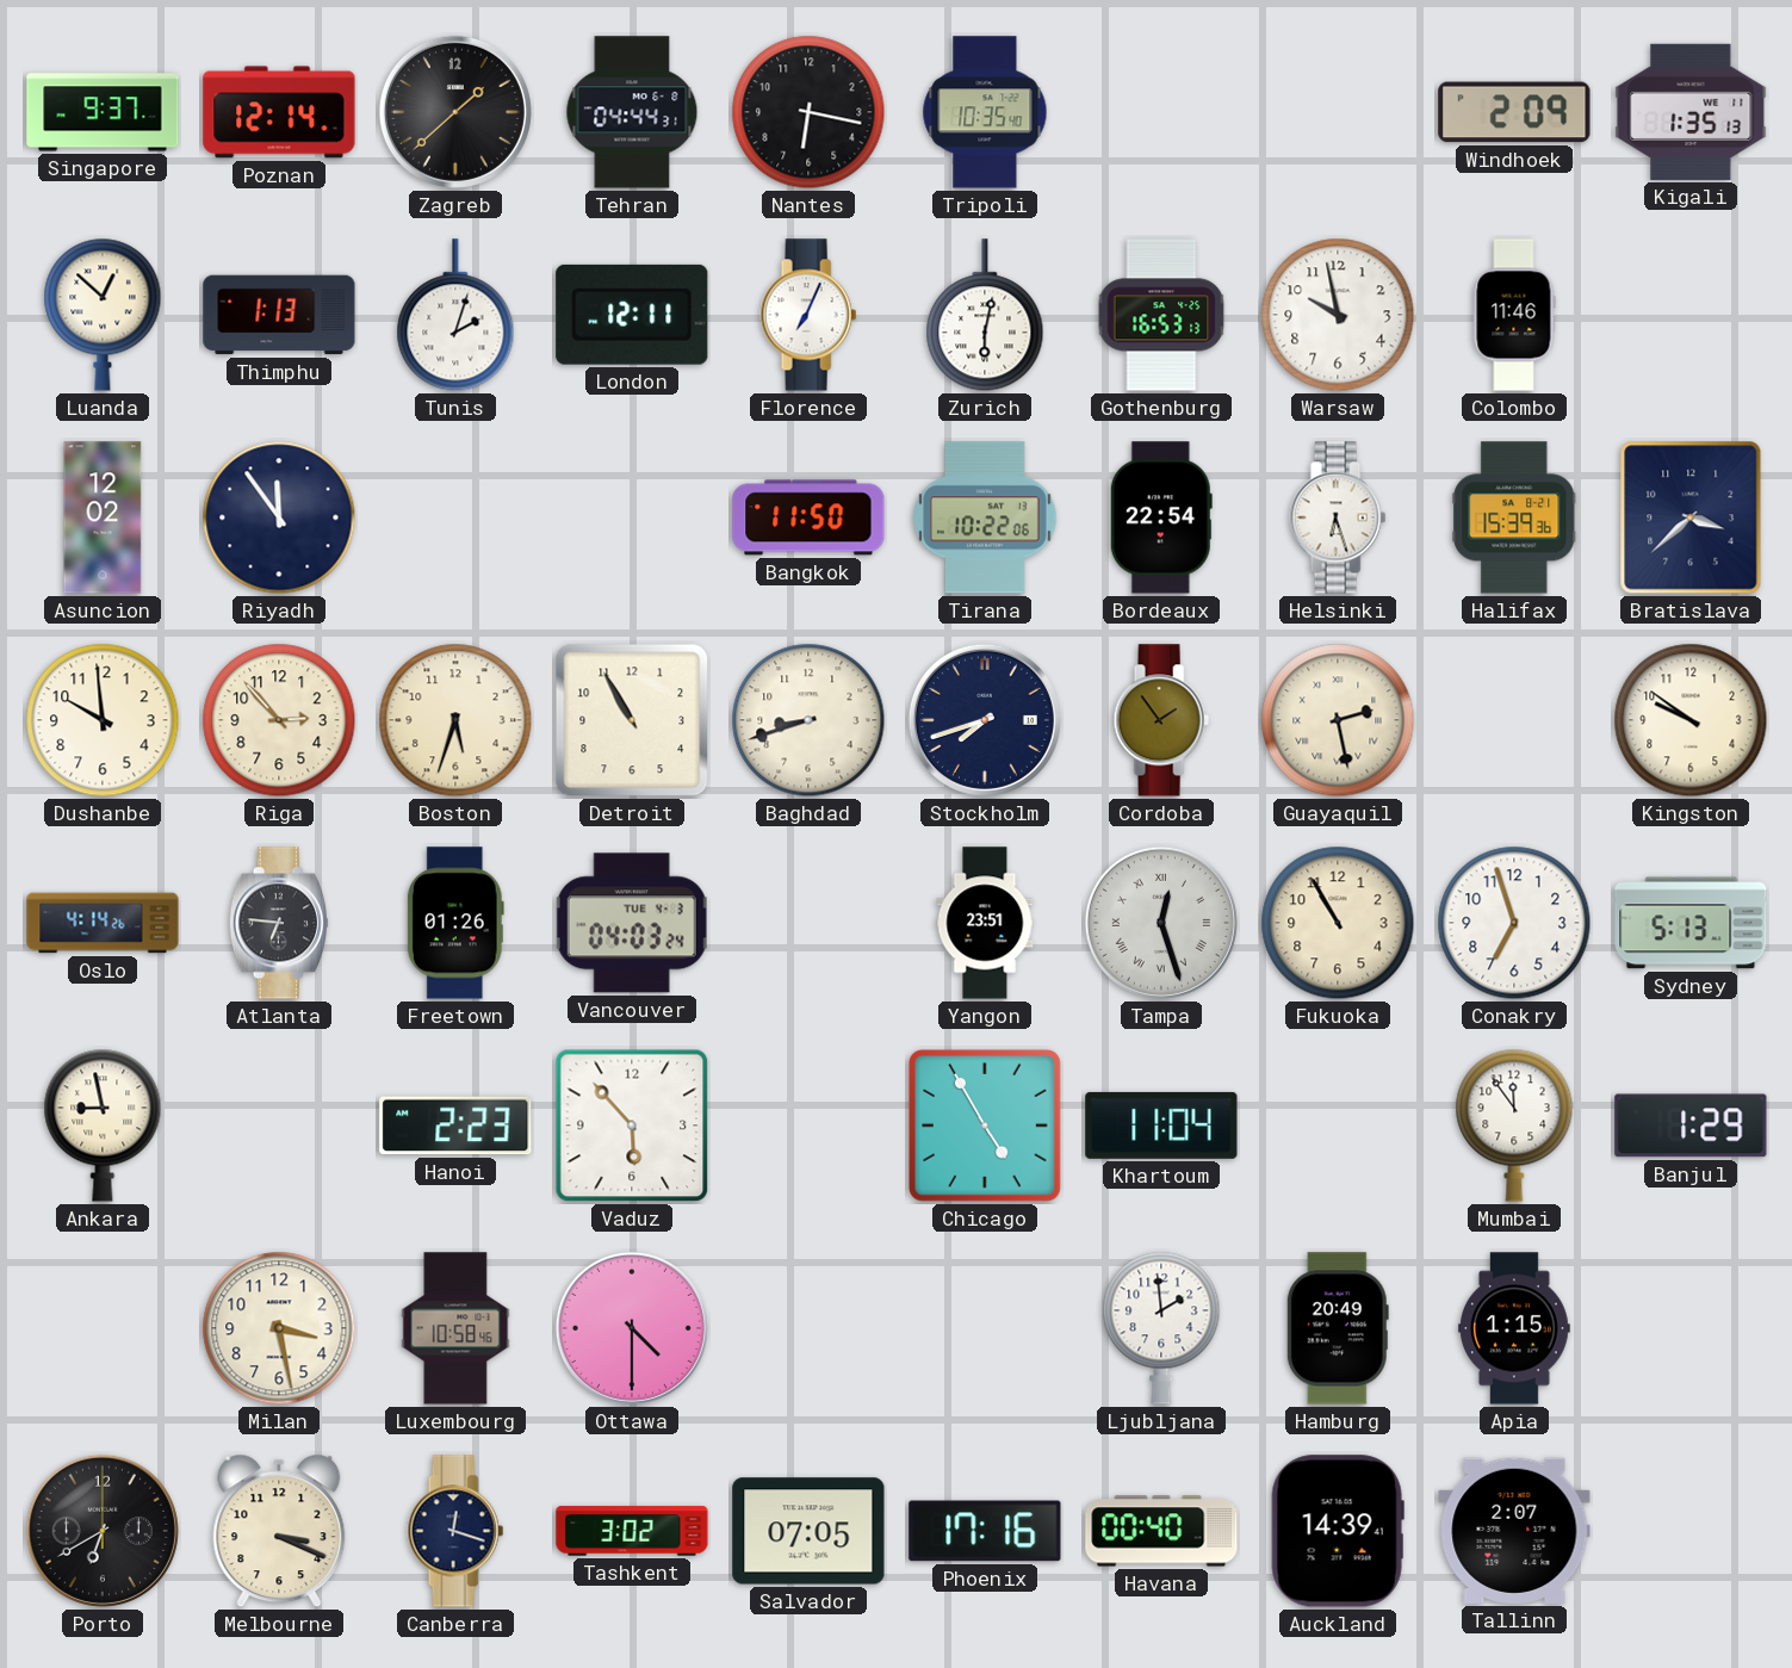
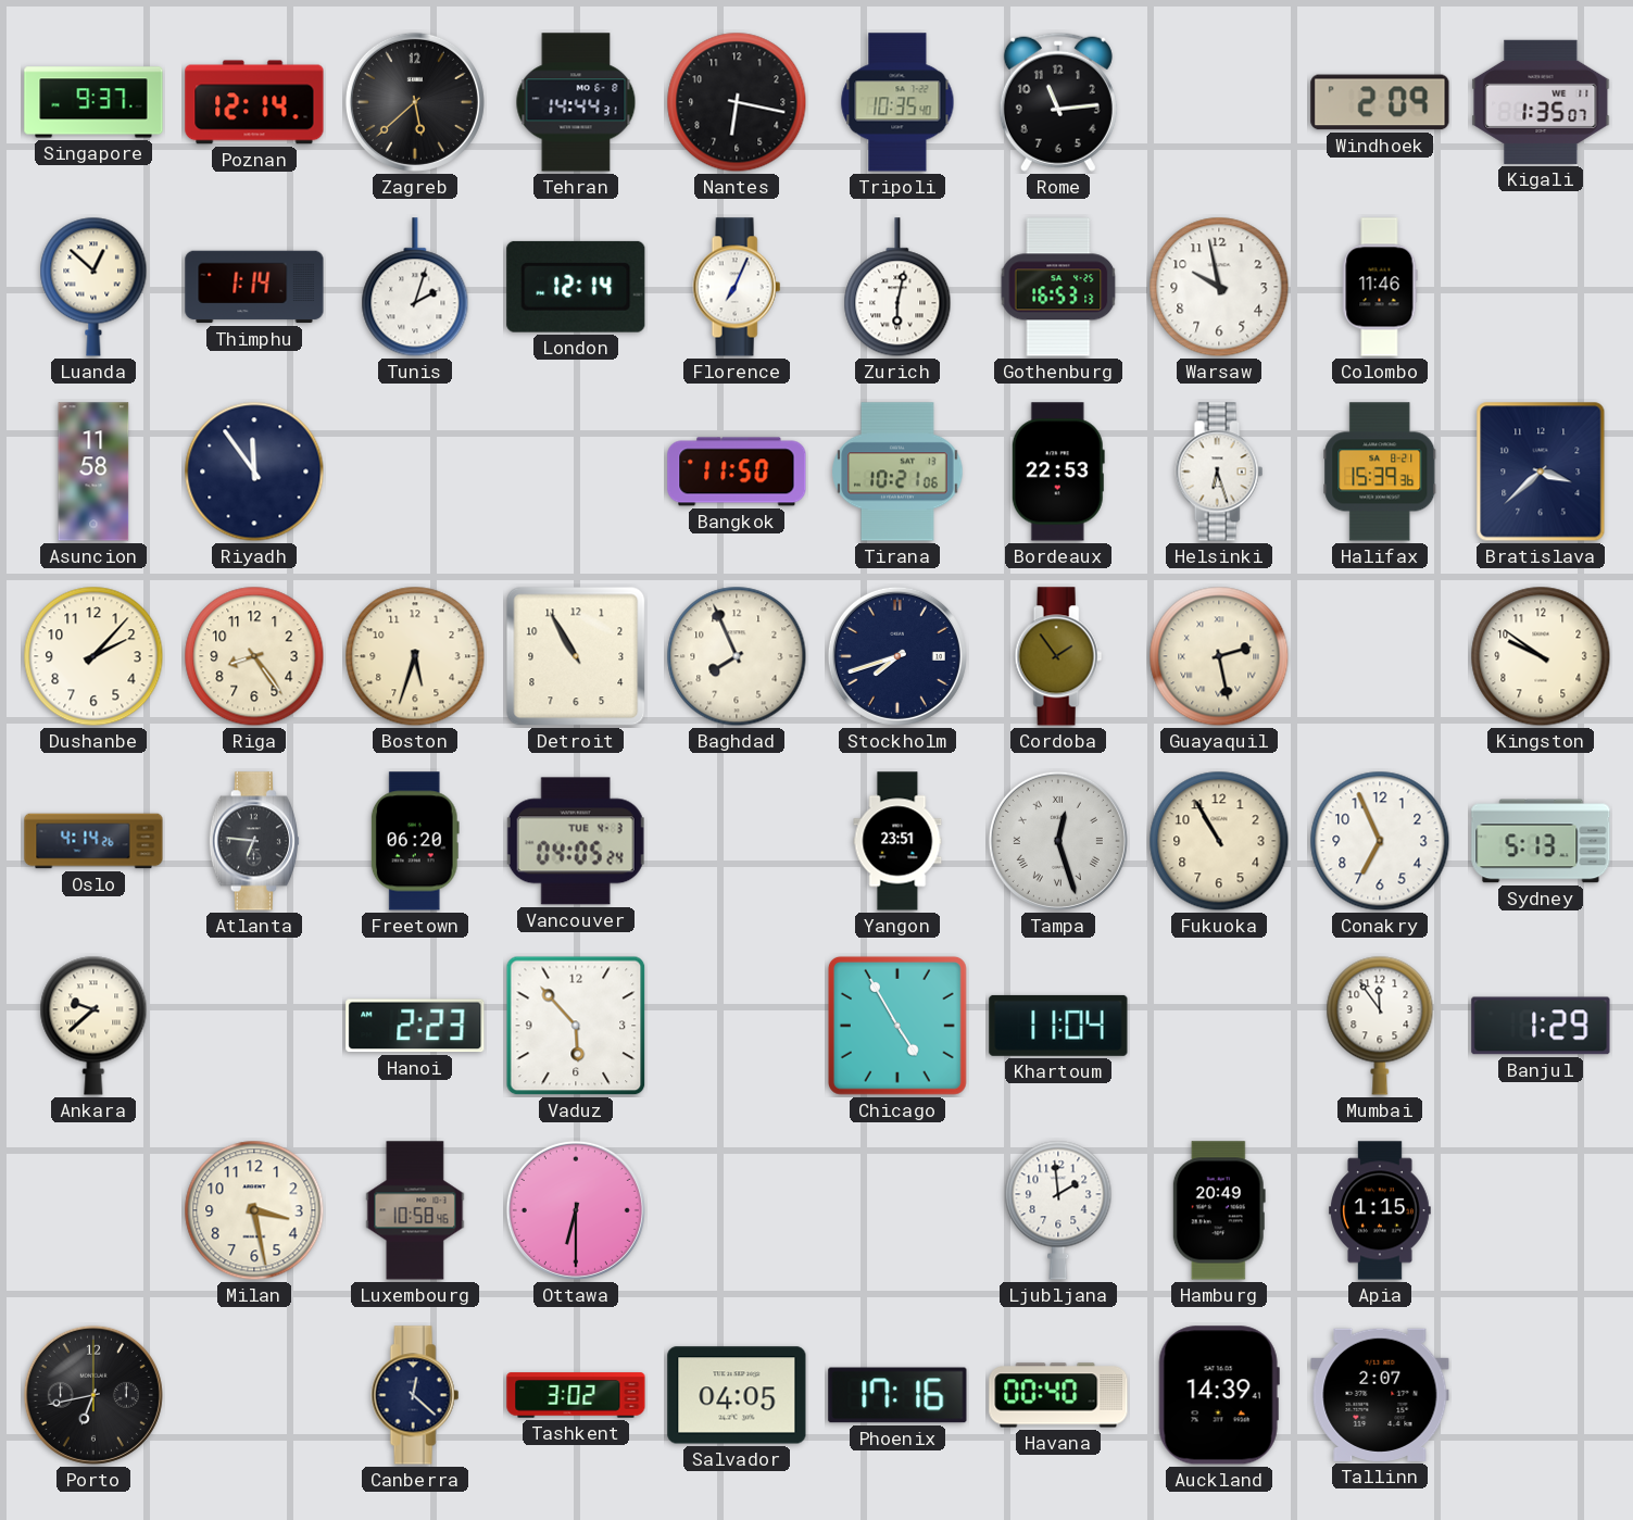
Zagreb: 1:38 -> 5:38 (415, 102)
Tehran: 04:44 -> 14:44 (576, 102)
Rome: none -> 11:14 (1058, 102)
Kigali: 1:35:13 -> 1:35:07 (1541, 102)
Thimphu: 1:13 -> 1:14 (254, 287)
London: 12:11 -> 12:14 (576, 287)
Asuncion: 12:02 -> 11:58 (93, 472)
Tirana: 10:22 -> 10:21 (897, 472)
Bordeaux: 22:54 -> 22:53 (1058, 472)
Dushanbe: 9:59 -> 2:07 (93, 656)
Riga: 2:53 -> 8:24 (254, 656)
Baghdad: 8:42 -> 7:56 (737, 656)
Freetown: 01:26 -> 06:20 (415, 841)
Vancouver: 04:03 -> 04:05 (576, 841)
Conakry: 6:57 -> 6:56 (1380, 841)
Ankara: 8:58 -> 9:38 (93, 1026)
Ottawa: 4:30 -> 6:30 (576, 1210)
Porto: 6:40 -> 6:43 (93, 1395)
Melbourne: 3:19 -> none (279, 1531)
Canberra: 12:18 -> 12:22 (415, 1395)
Salvador: 07:05 -> 04:05 (737, 1395)
